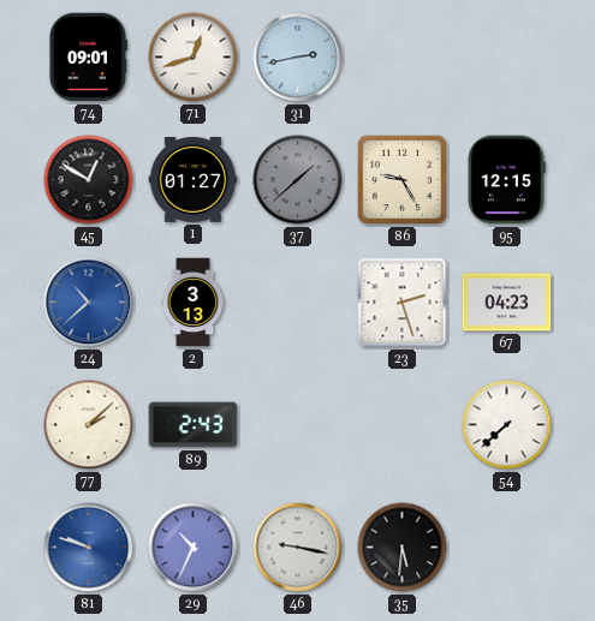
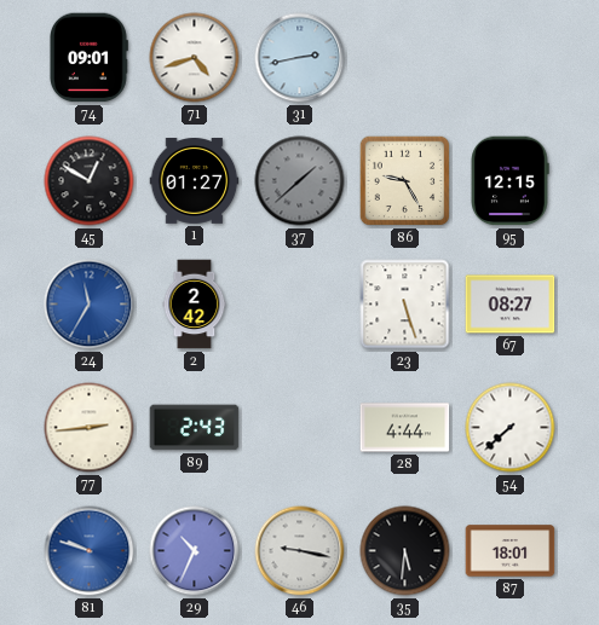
71: 12:42 -> 4:42 (195, 58)
24: 10:38 -> 11:35 (90, 305)
2: 3:13 -> 2:42 (195, 305)
23: 2:27 -> 5:27 (405, 305)
67: 04:23 -> 08:27 (511, 305)
77: 2:08 -> 2:44 (90, 428)
28: none -> 4:44 (405, 428)
87: none -> 18:01 (511, 551)
